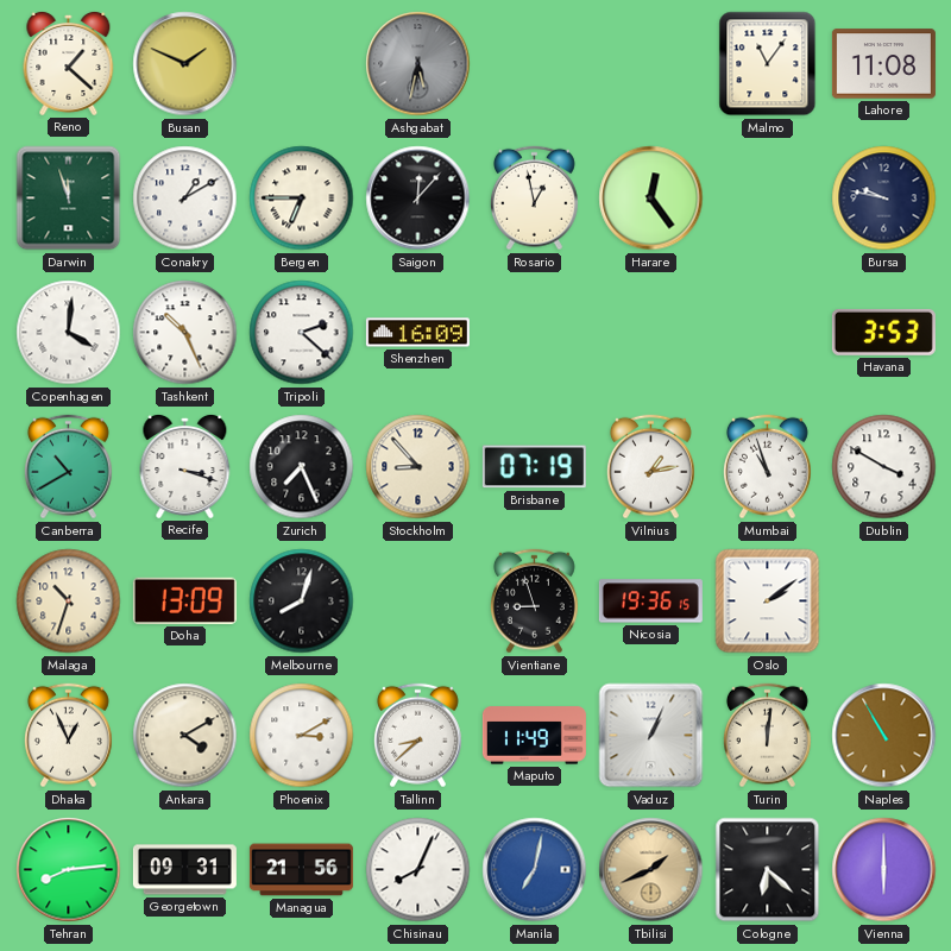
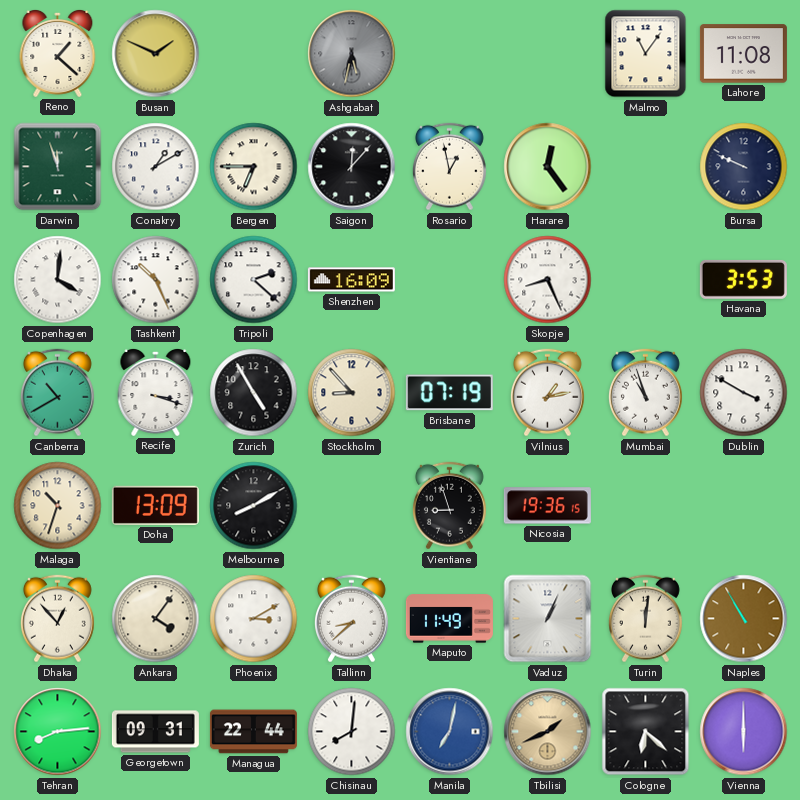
Bursa: 9:47 -> 9:49 (744, 167)
Skopje: none -> 8:26 (548, 280)
Zurich: 7:26 -> 4:55 (254, 393)
Melbourne: 8:03 -> 8:10 (254, 506)
Oslo: 2:09 -> none (768, 602)
Dhaka: 12:56 -> 12:53 (57, 619)
Ankara: 4:10 -> 4:06 (156, 619)
Managua: 21:56 -> 22:44 (253, 732)
Chisinau: 8:04 -> 8:01 (352, 732)
